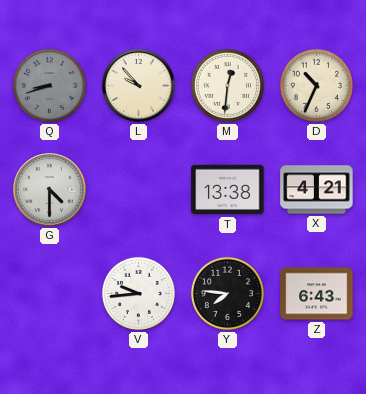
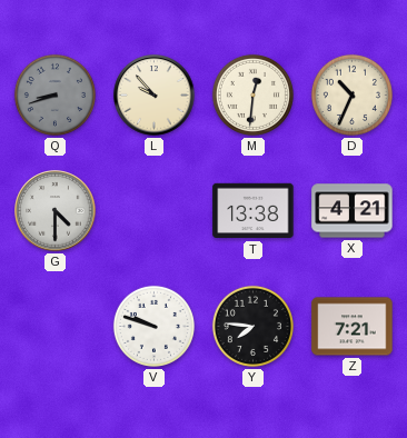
V: 9:44 -> 9:48 (153, 326)
Z: 6:43 -> 7:21 (353, 327)
